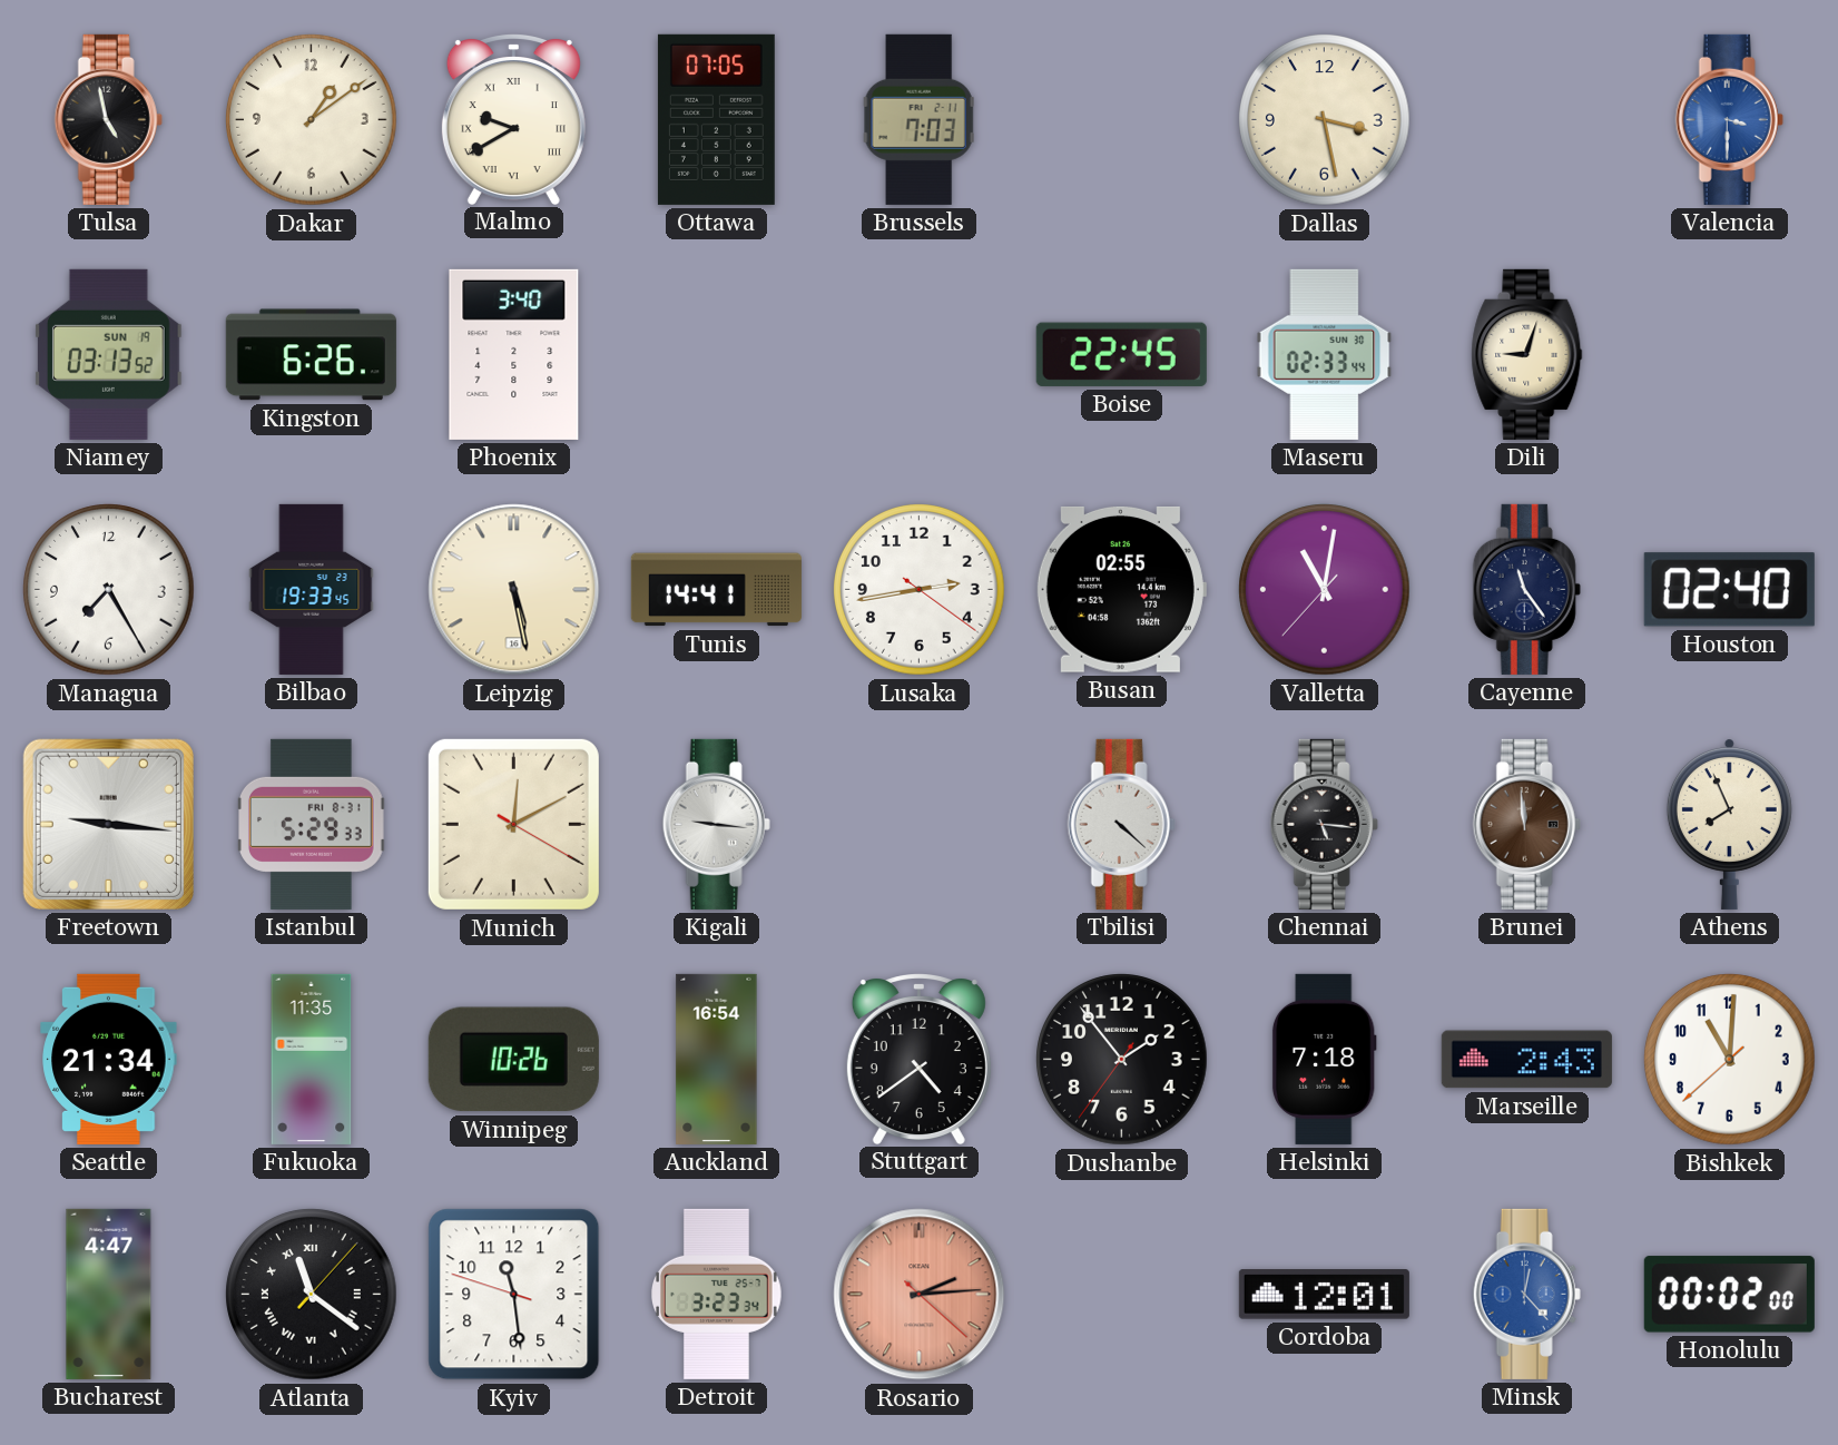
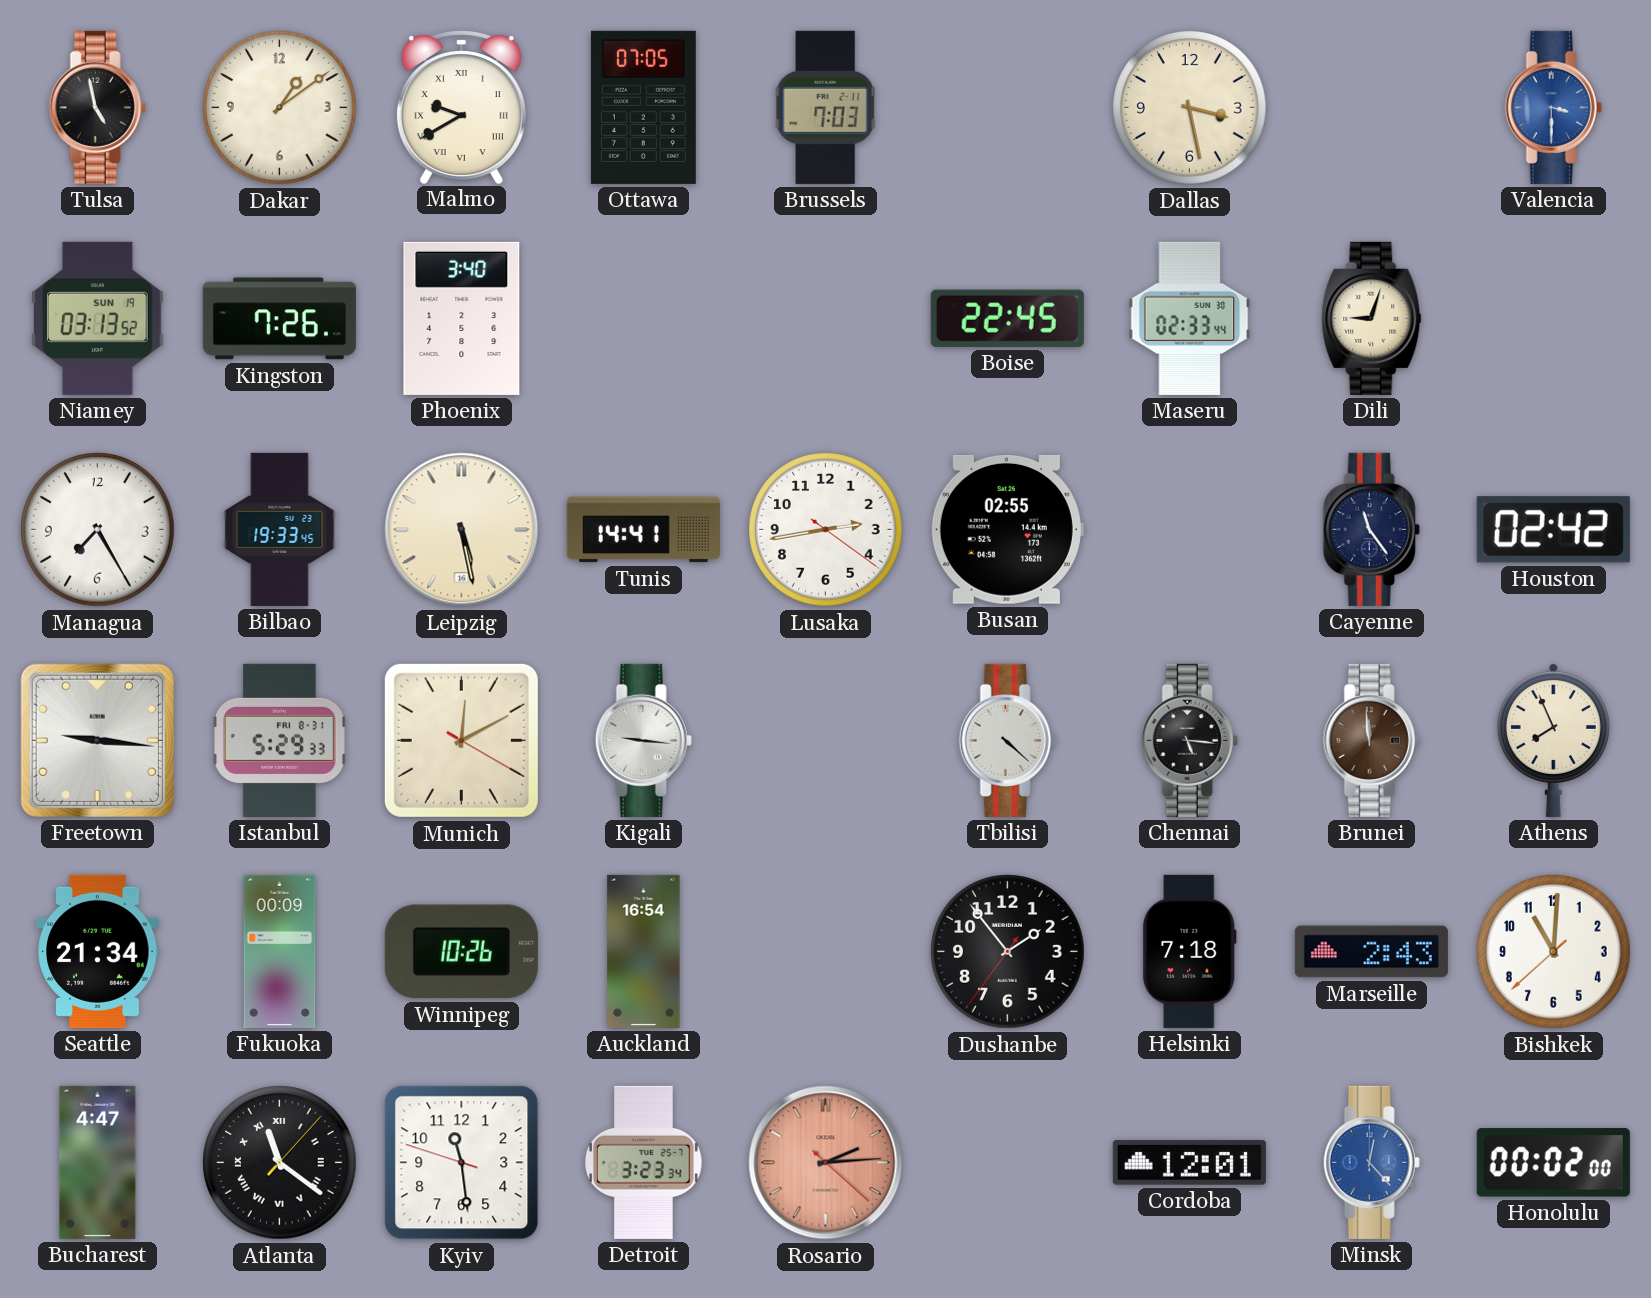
Kingston: 6:26 -> 7:26 (279, 319)
Valletta: 11:01 -> none (1325, 590)
Houston: 02:40 -> 02:42 (1553, 530)
Fukuoka: 11:35 -> 00:09 (280, 951)
Stuttgart: 4:39 -> none (918, 1059)
